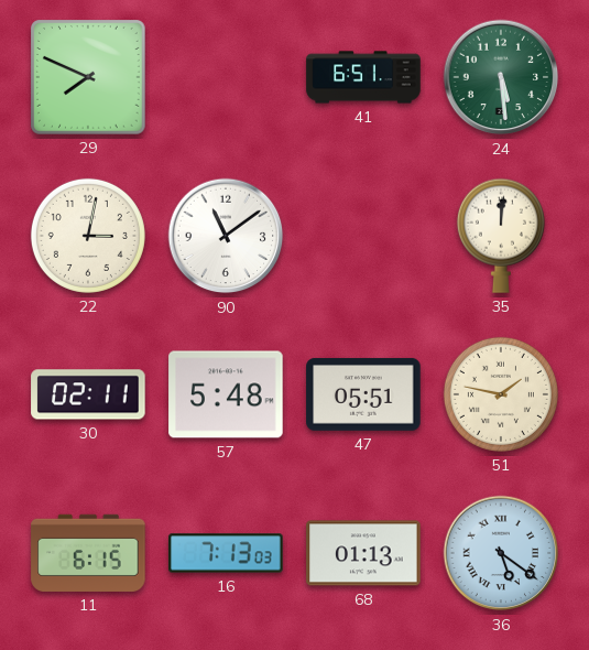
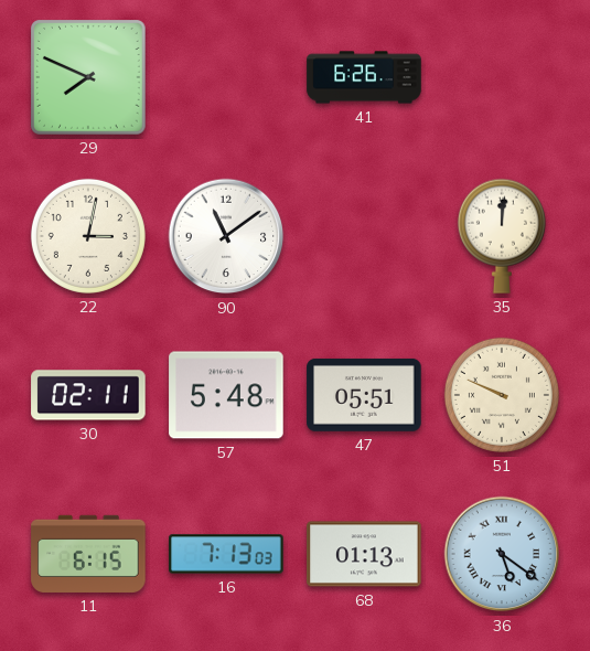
41: 6:51 -> 6:26 (364, 77)
24: 5:29 -> none (501, 77)
51: 1:47 -> 9:49 (502, 395)
